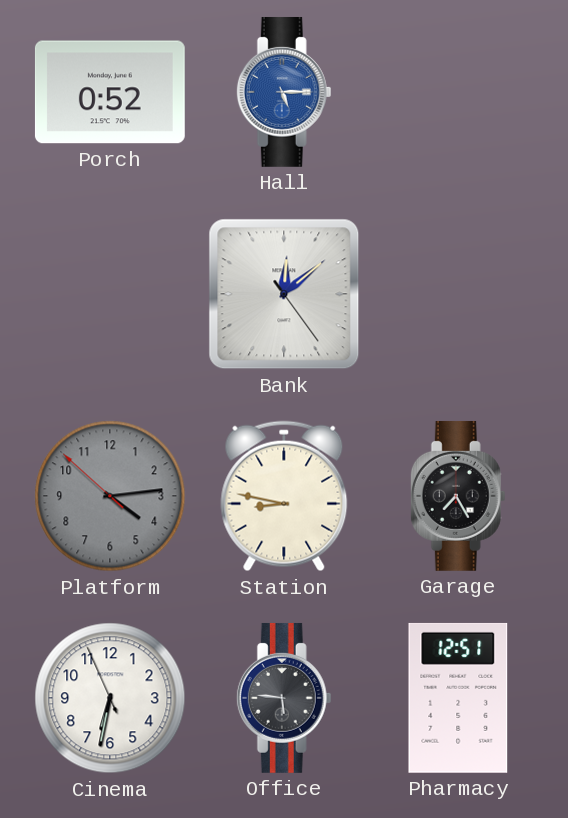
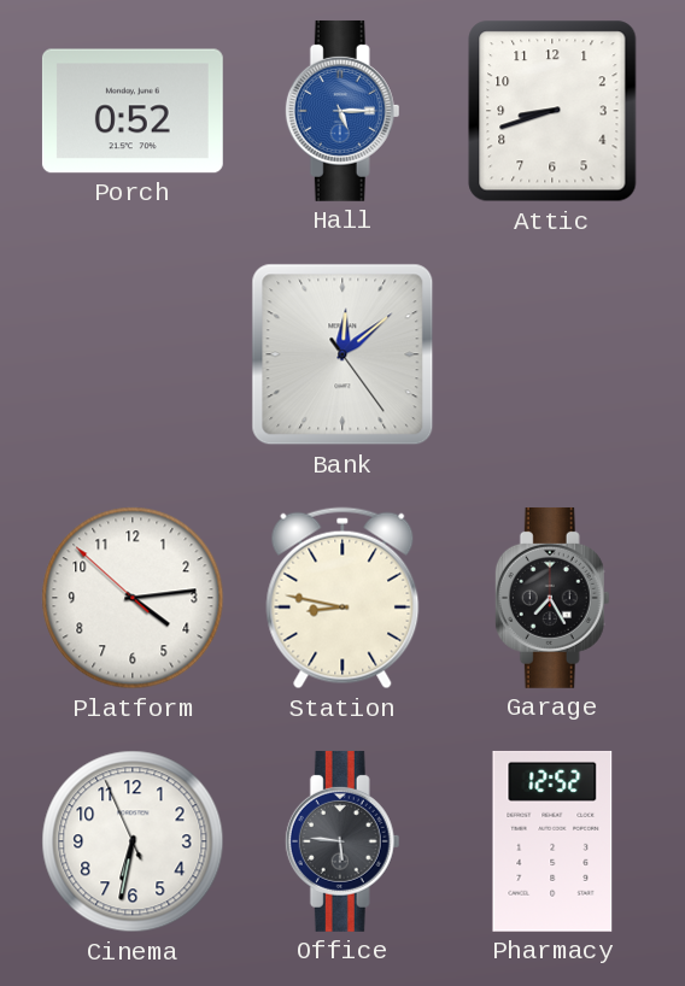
Attic: none -> 8:42 (552, 111)
Platform dial: grey -> white (133, 598)
Pharmacy: 12:51 -> 12:52 (552, 841)
